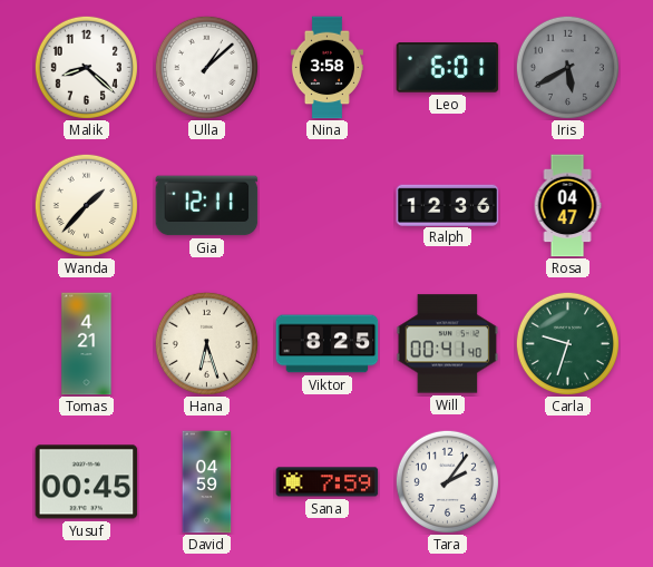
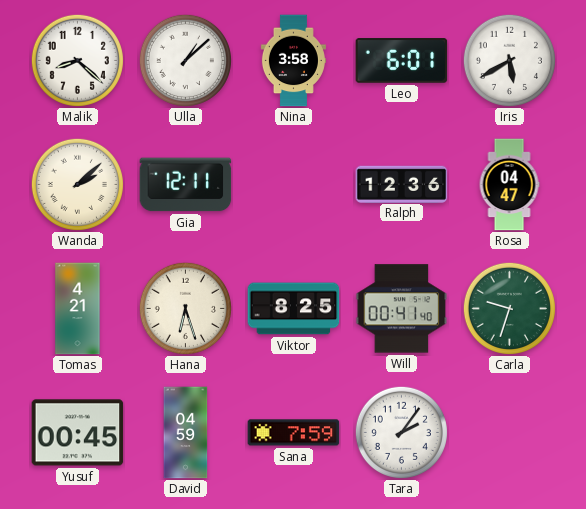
Iris dial: grey -> white (509, 60)
Wanda: 1:37 -> 2:08 (77, 184)
